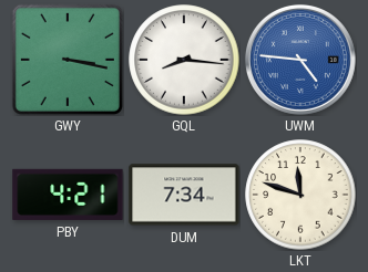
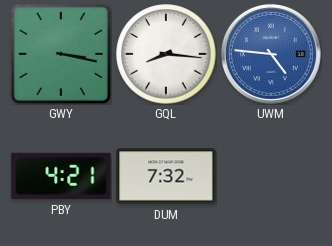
DUM: 7:34 -> 7:32 (166, 176)
LKT: 11:48 -> none (300, 195)
